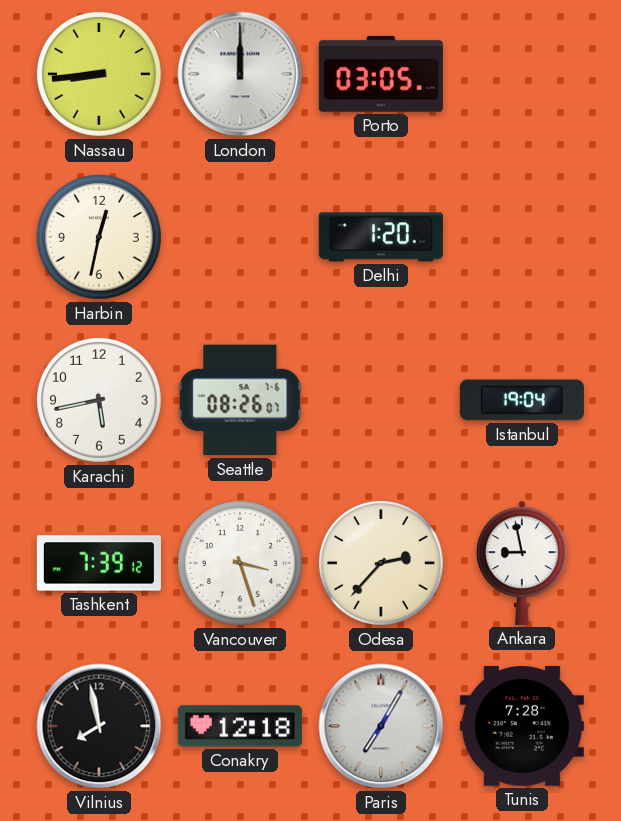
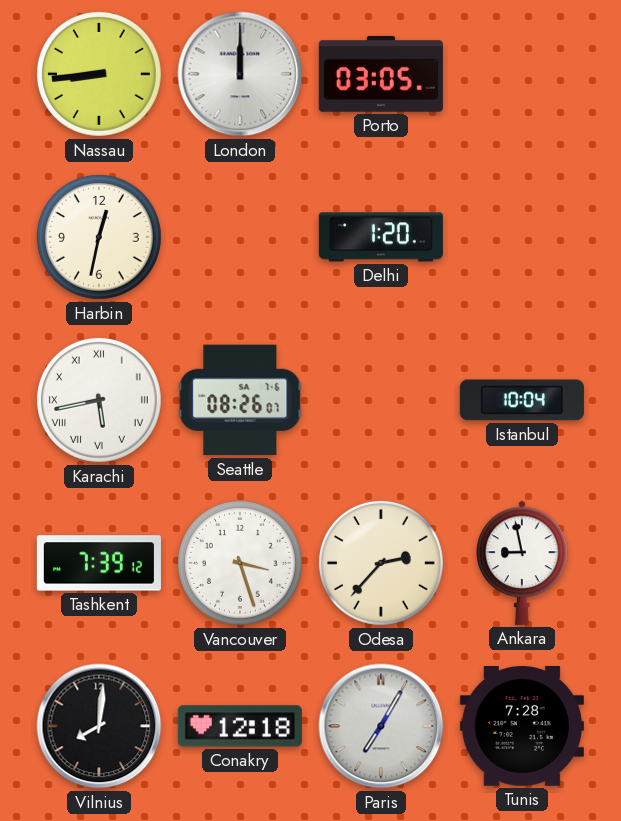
Karachi numerals: Arabic -> Roman (99, 400)
Istanbul: 19:04 -> 10:04 (522, 400)
Vilnius: 7:58 -> 8:01 (99, 726)
